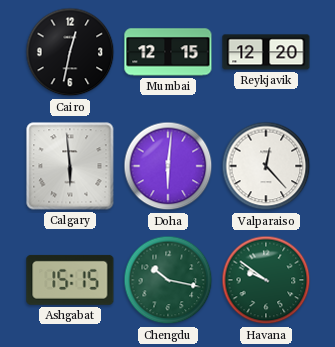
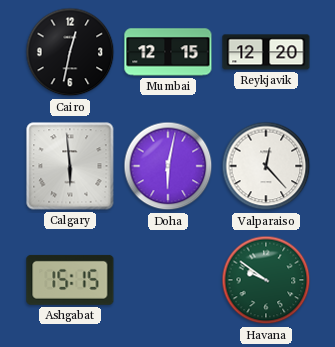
Doha: 6:01 -> 6:02 (168, 166)
Chengdu: 10:17 -> none (168, 280)
